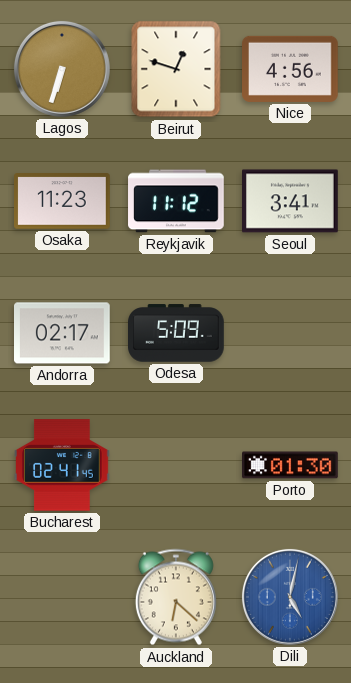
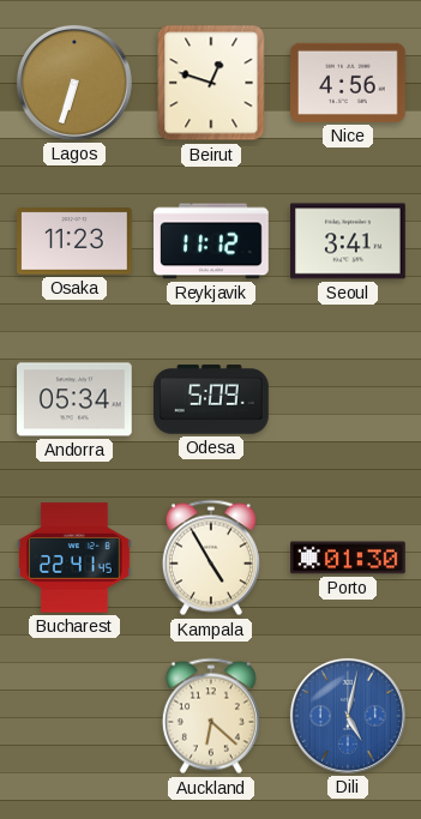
Andorra: 02:17 -> 05:34 (76, 399)
Bucharest: 02:41 -> 22:41 (76, 558)
Kampala: none -> 4:55 (211, 558)
